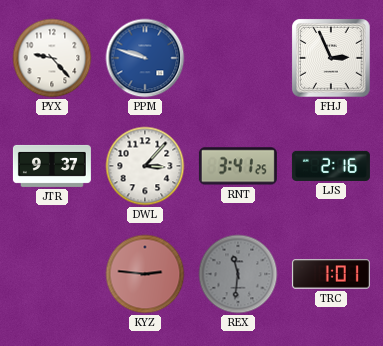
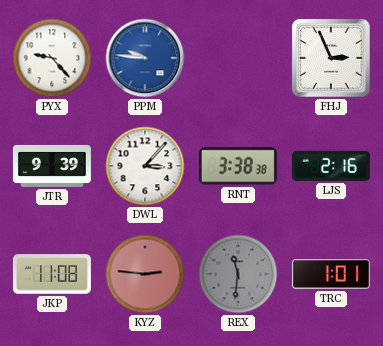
PPM: 9:48 -> 9:46 (145, 58)
JTR: 9:37 -> 9:39 (52, 166)
RNT: 3:41 -> 3:38 (238, 166)
JKP: none -> 11:08 (52, 274)
